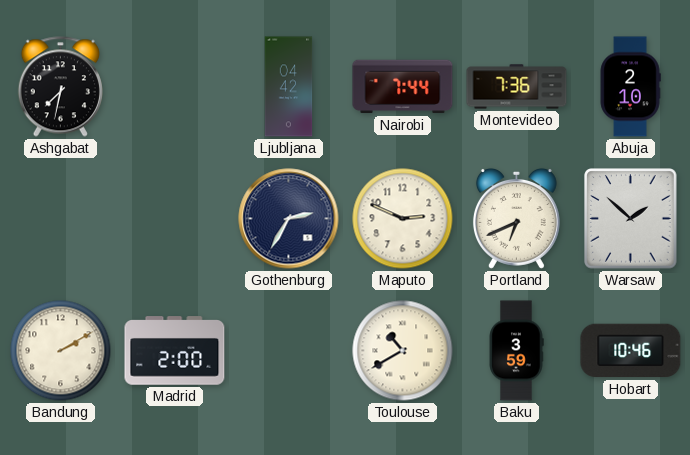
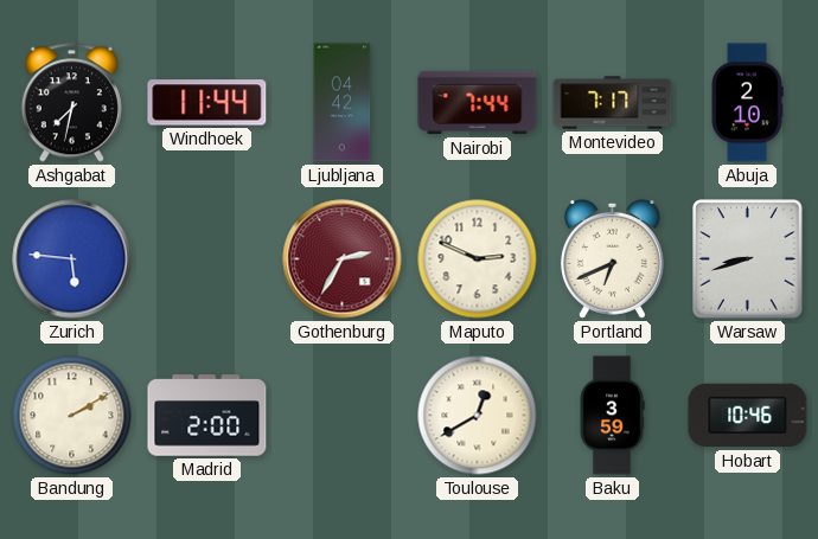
Windhoek: none -> 11:44 (207, 103)
Montevideo: 7:36 -> 7:17 (613, 103)
Zurich: none -> 5:46 (72, 259)
Gothenburg dial: navy -> burgundy (343, 259)
Warsaw: 1:52 -> 8:42 (748, 259)
Toulouse: 10:40 -> 12:40 (478, 416)
